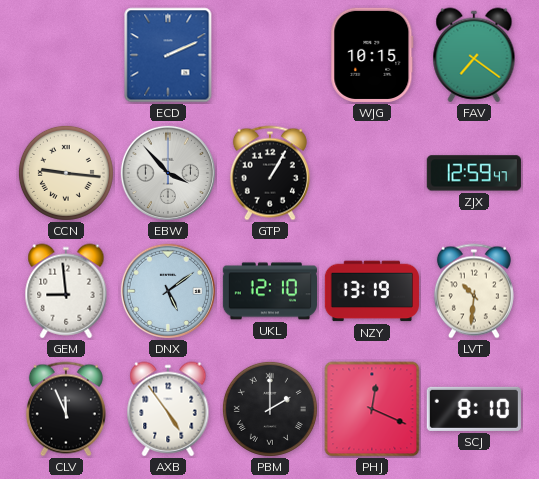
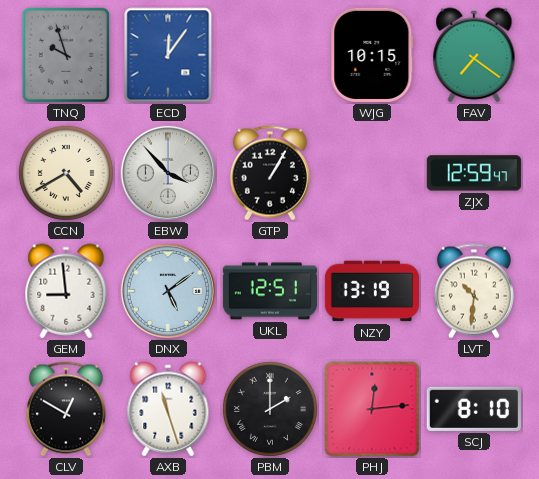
TNQ: none -> 9:57 (66, 55)
ECD: 2:11 -> 12:06 (168, 55)
CCN: 9:16 -> 4:40 (66, 173)
UKL: 12:10 -> 12:51 (269, 291)
CLV: 11:56 -> 12:50 (66, 409)
AXB: 4:54 -> 11:27 (168, 409)
PHJ: 12:19 -> 12:14 (372, 409)
